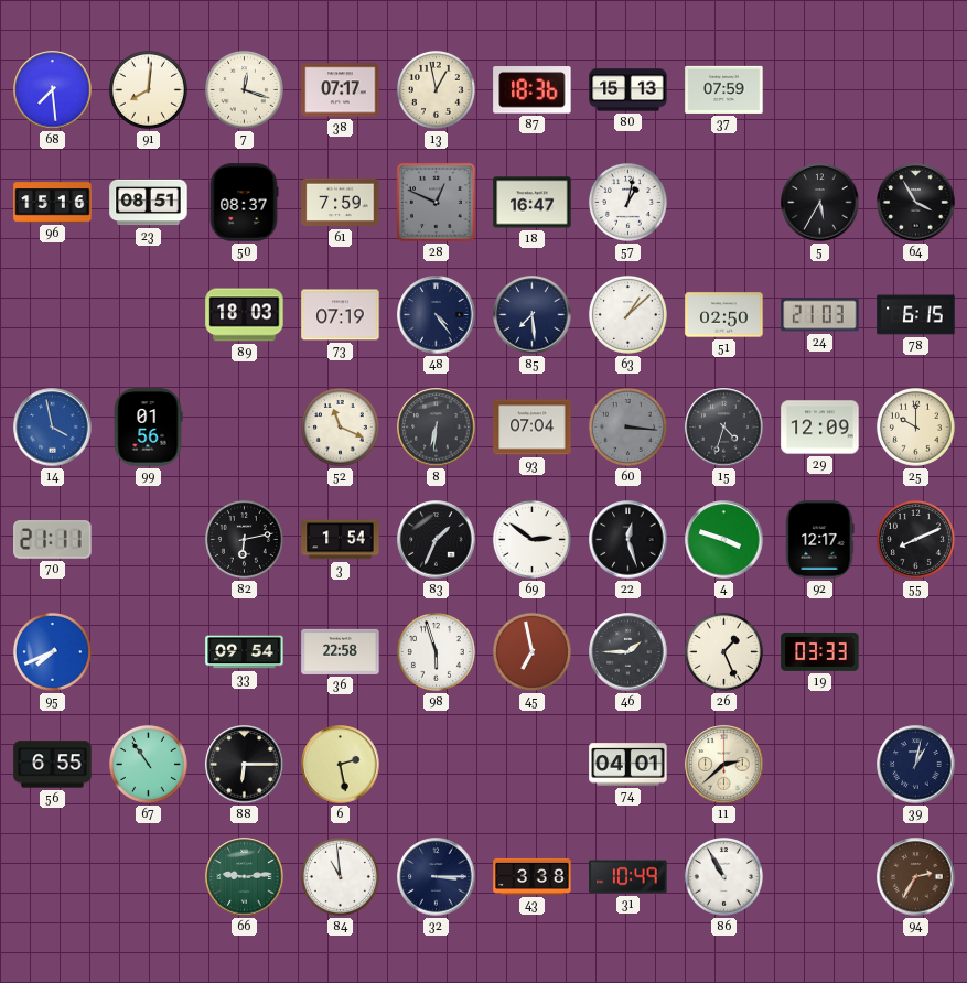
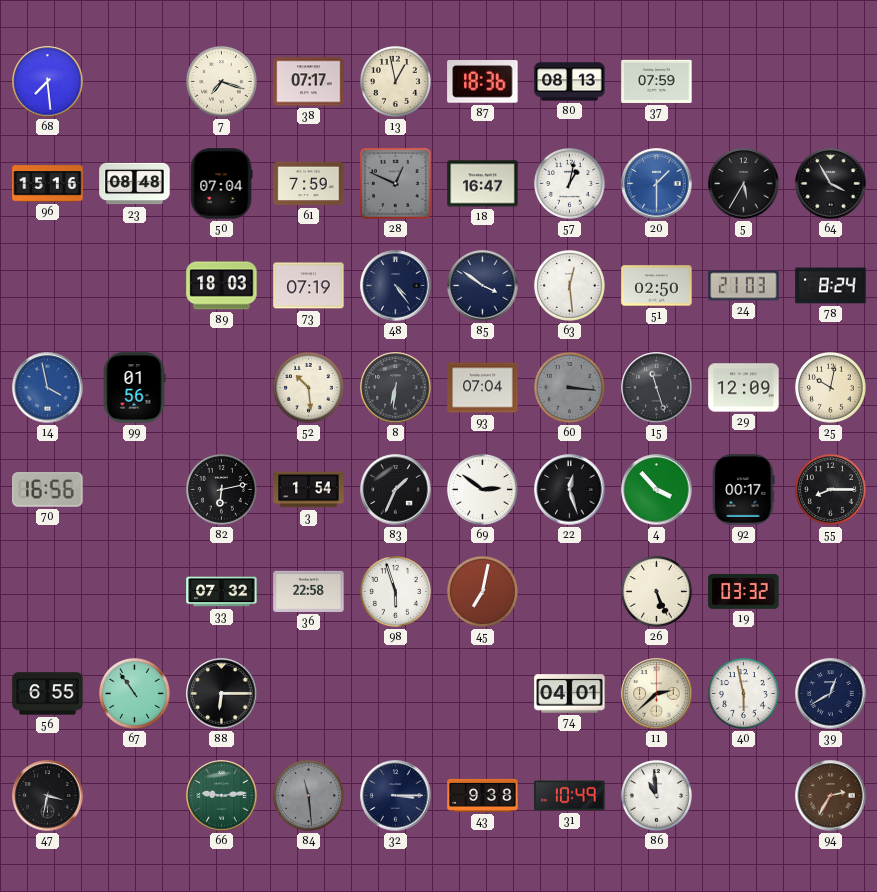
91: 8:01 -> none (148, 89)
7: 12:18 -> 7:18 (221, 81)
80: 15:13 -> 08:13 (570, 82)
23: 08:51 -> 08:48 (135, 184)
50: 08:37 -> 07:04 (221, 184)
20: none -> 1:30 (657, 184)
85: 7:29 -> 3:51 (483, 286)
63: 1:08 -> 12:29 (569, 285)
78: 6:15 -> 8:24 (831, 286)
52: 11:19 -> 10:29 (308, 387)
15: 4:33 -> 11:27 (657, 388)
25: 10:00 -> 10:02 (830, 387)
70: 21:11 -> 16:56 (48, 490)
4: 3:48 -> 3:53 (657, 490)
92: 12:17 -> 00:17 (744, 490)
55: 8:11 -> 8:15 (830, 489)
95: 7:41 -> none (52, 651)
33: 09:54 -> 07:32 (222, 592)
45: 6:58 -> 7:02 (482, 591)
46: 1:45 -> none (628, 652)
26: 1:26 -> 5:26 (656, 591)
19: 03:33 -> 03:32 (744, 591)
6: 2:28 -> none (341, 765)
40: none -> 5:58 (743, 693)
39: 1:02 -> 12:40 (831, 694)
47: none -> 3:32 (48, 796)
84: 10:59 -> 11:29 (308, 795)
84 dial: white -> grey (308, 795)
43: 3:38 -> 9:38 (483, 795)
86: 10:55 -> 10:59 (656, 795)
